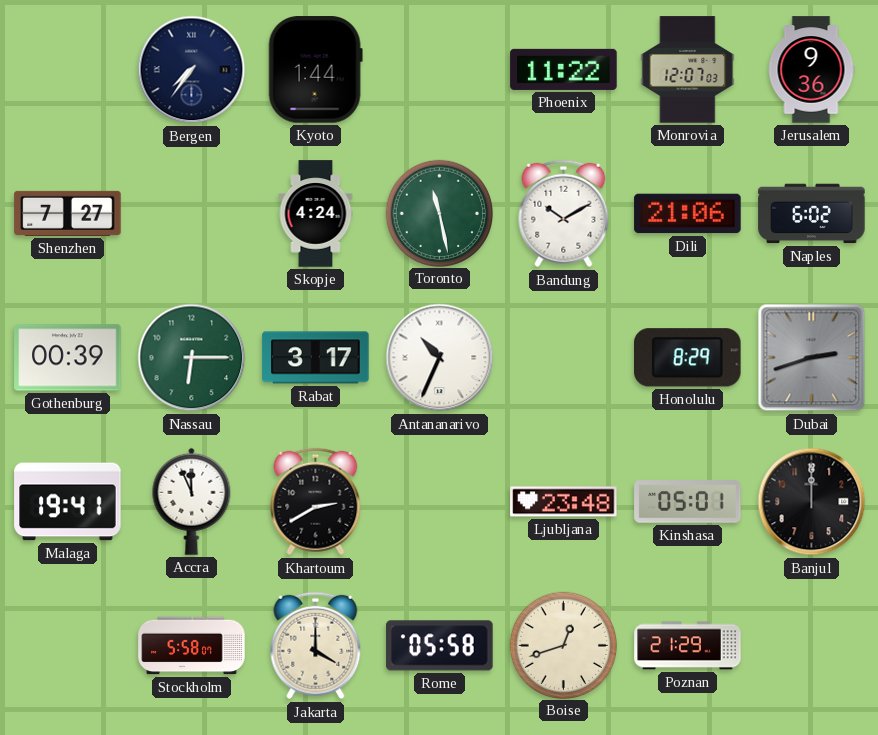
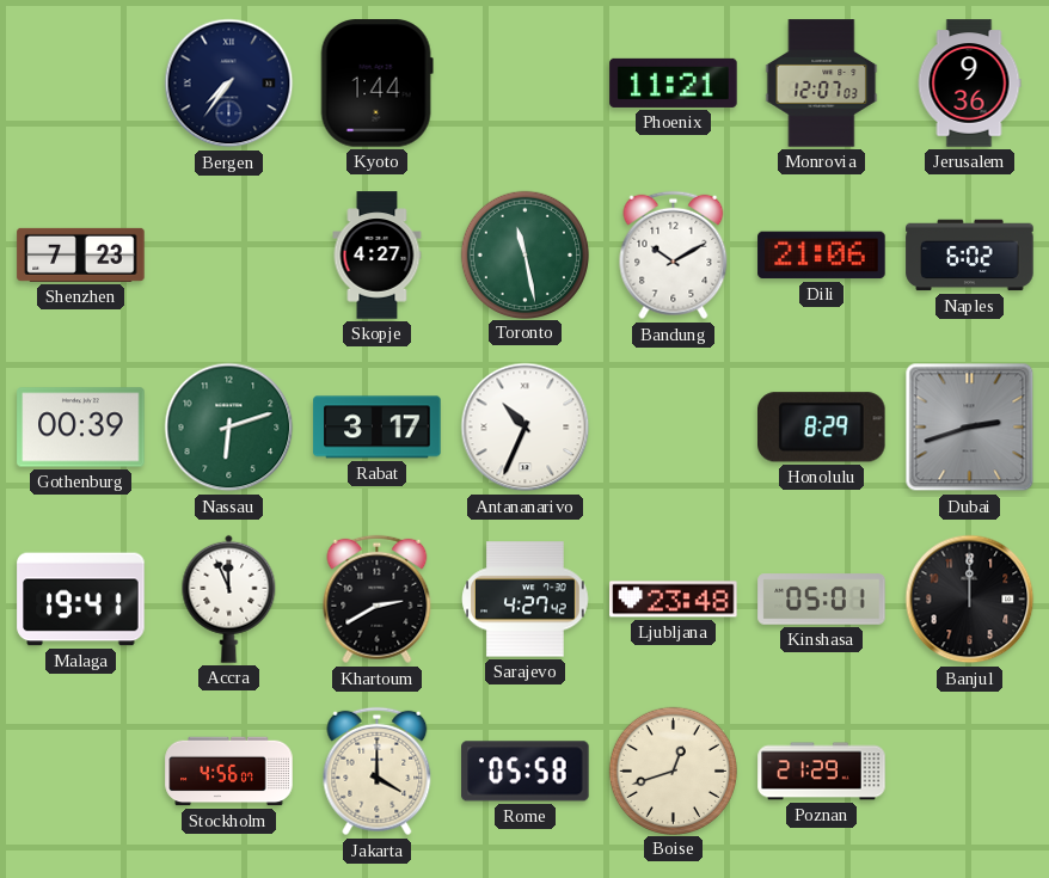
Phoenix: 11:22 -> 11:21 (674, 82)
Shenzhen: 7:27 -> 7:23 (81, 254)
Skopje: 4:24 -> 4:27 (378, 256)
Nassau: 6:15 -> 6:12 (229, 428)
Sarajevo: none -> 4:27 (526, 600)
Stockholm: 5:58 -> 4:56 (229, 772)
